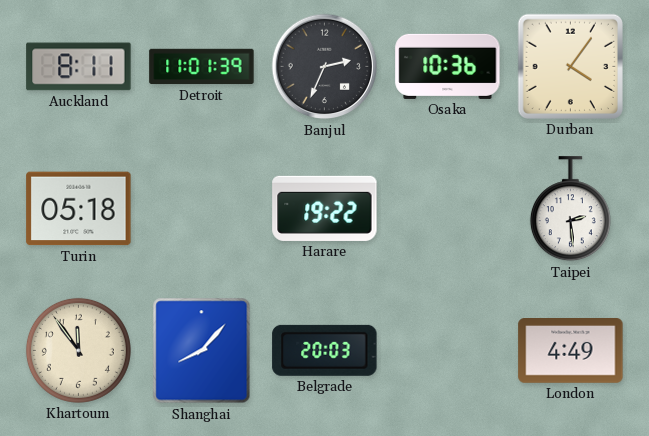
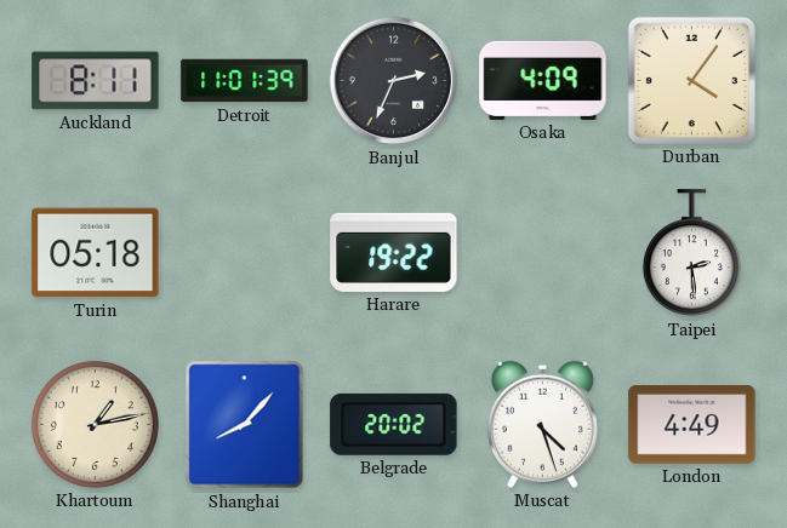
Osaka: 10:36 -> 4:09 (543, 80)
Khartoum: 11:54 -> 1:13 (95, 424)
Belgrade: 20:03 -> 20:02 (394, 424)
Muscat: none -> 4:27 (542, 424)
